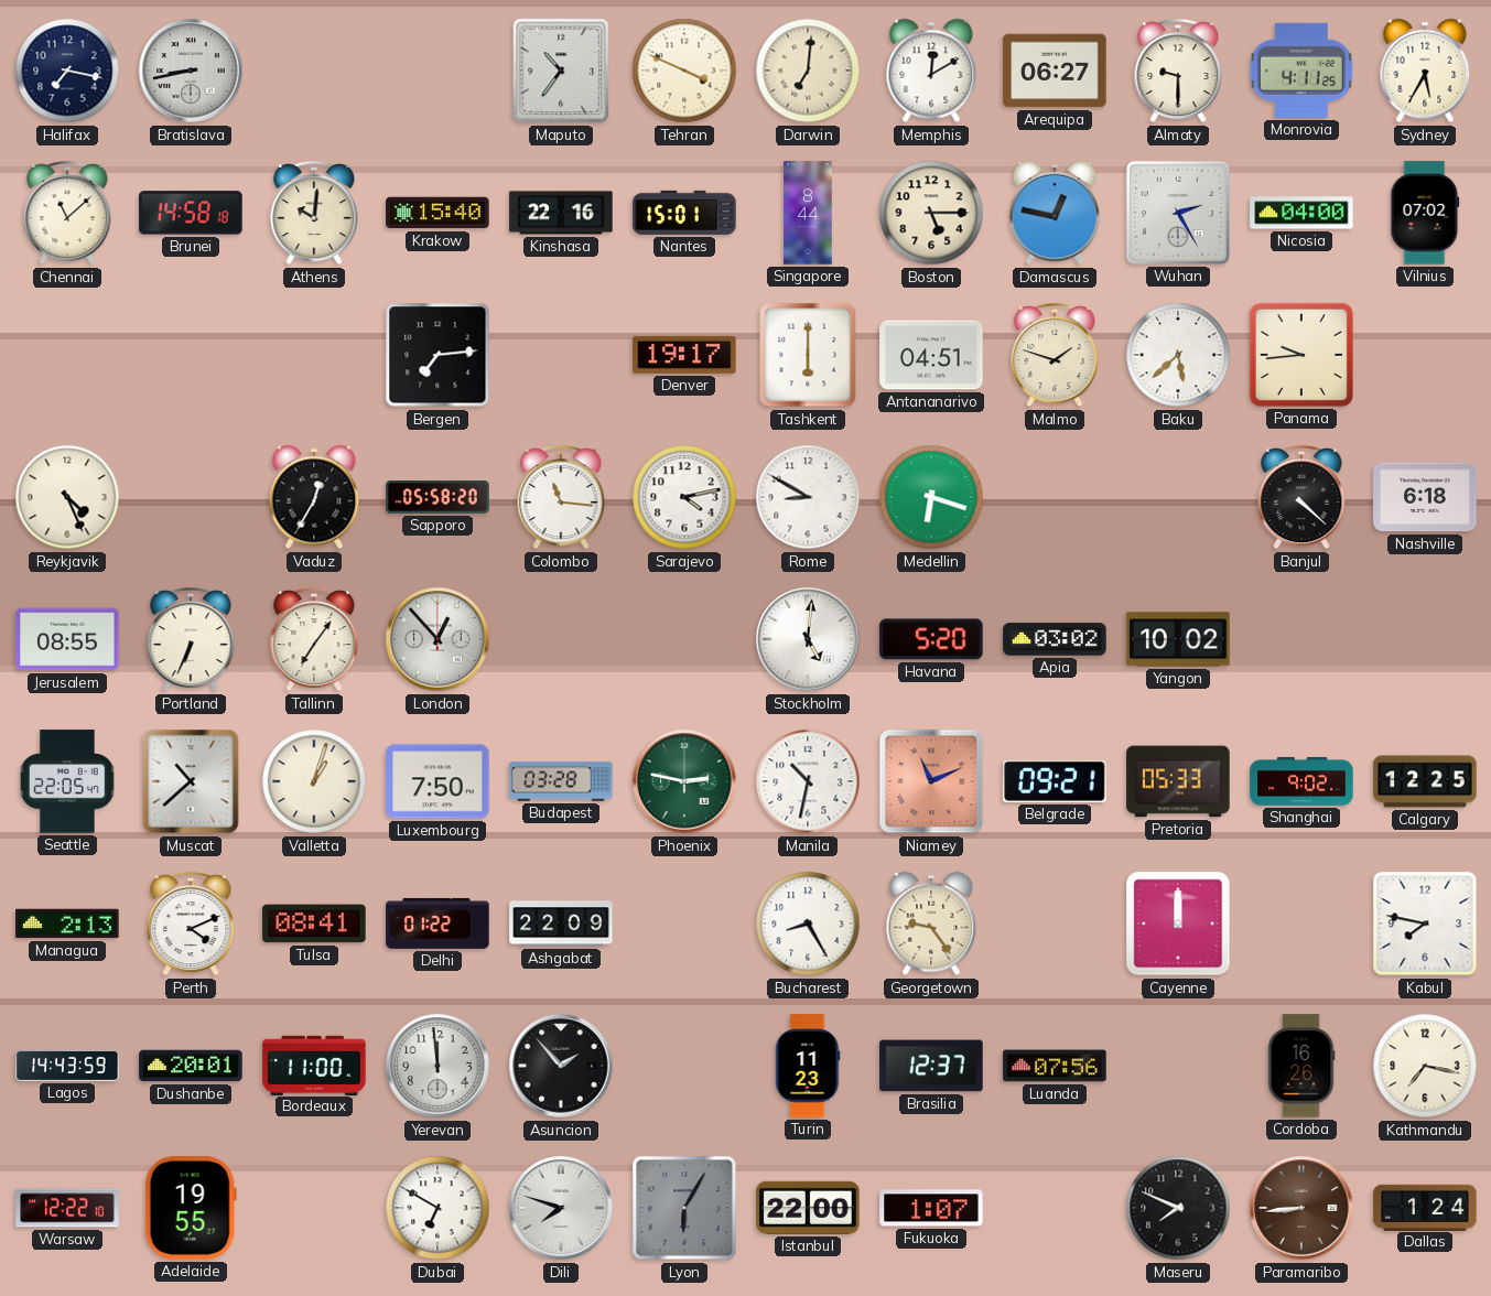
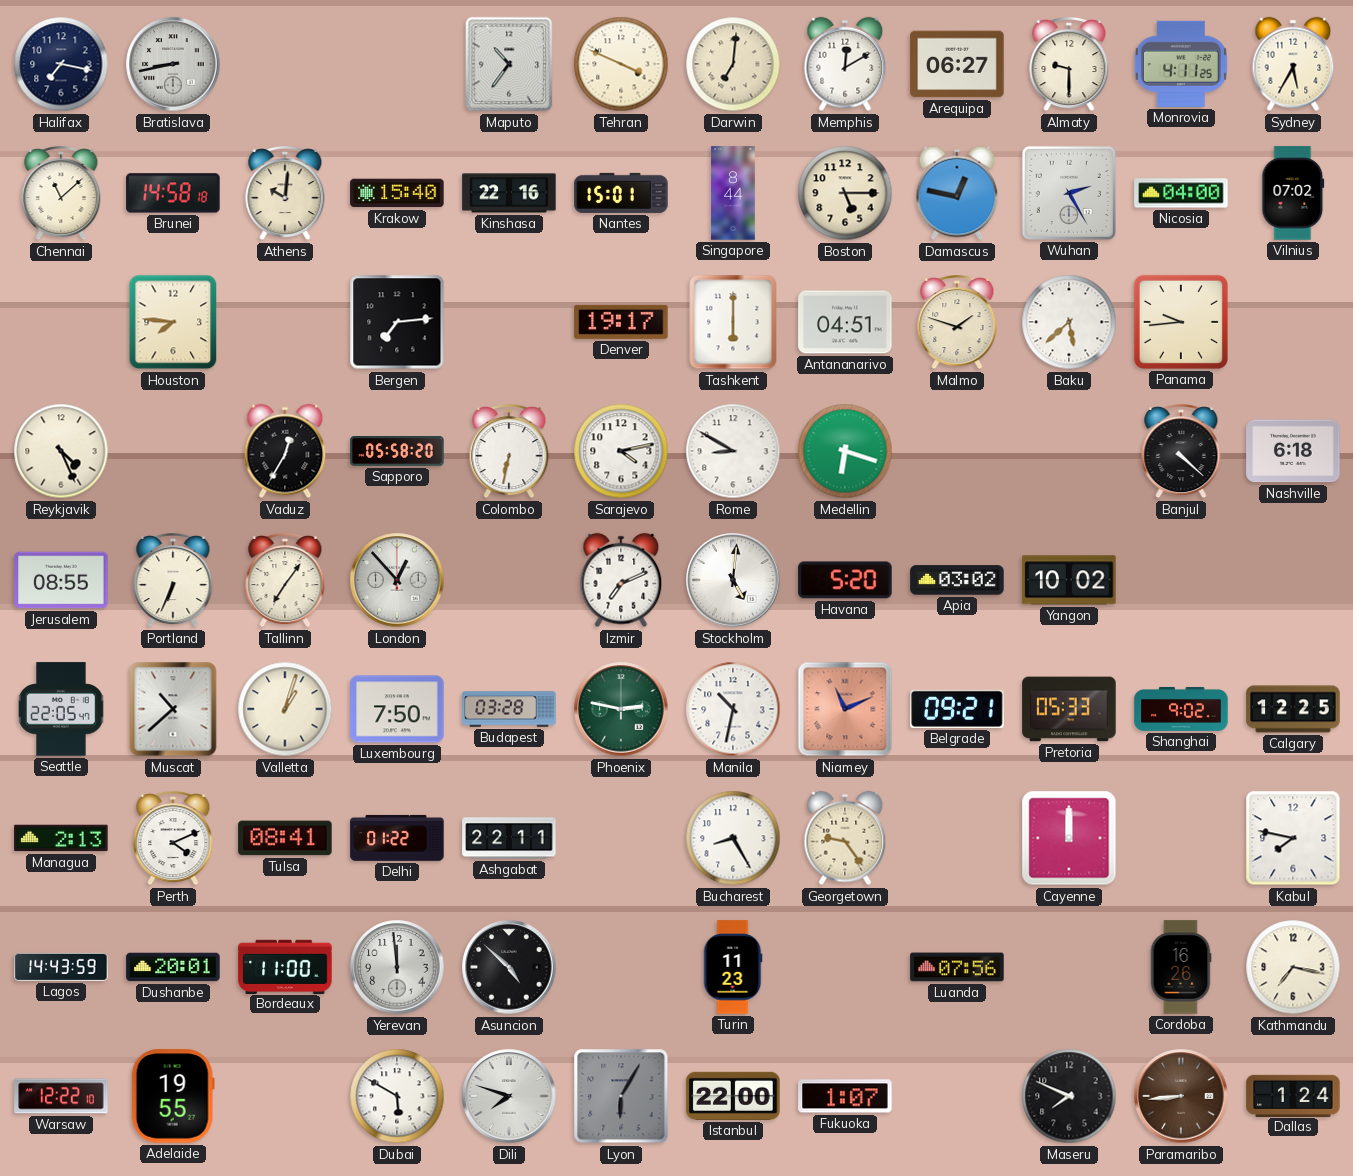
Houston: none -> 7:46 (173, 322)
Colombo: 11:16 -> 6:32 (509, 452)
Izmir: none -> 7:11 (621, 580)
Ashgabat: 22:09 -> 22:11 (509, 838)
Asuncion: 1:53 -> 4:52 (509, 967)
Brasilia: 12:37 -> none (931, 1066)
Dubai: 6:50 -> 5:50 (397, 1096)
